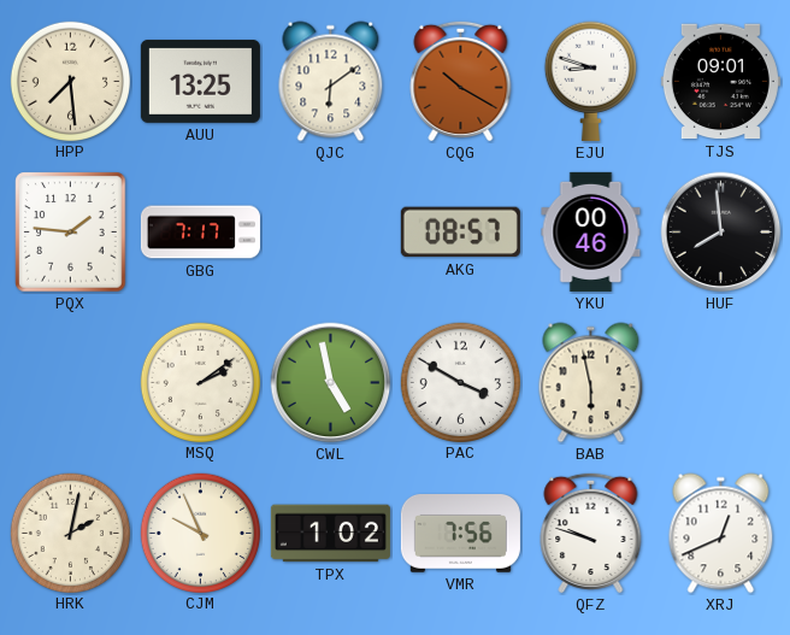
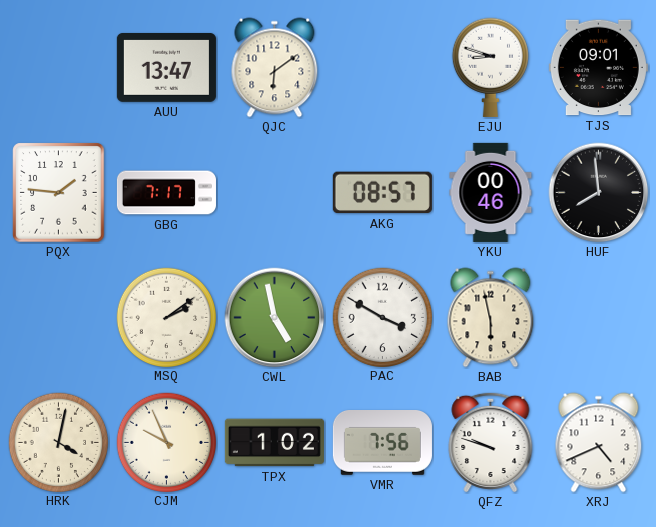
HPP: 7:29 -> none (70, 81)
AUU: 13:25 -> 13:47 (166, 67)
CQG: 10:20 -> none (461, 81)
HRK: 2:02 -> 4:02 (58, 442)
XRJ: 12:41 -> 4:41 (599, 443)
